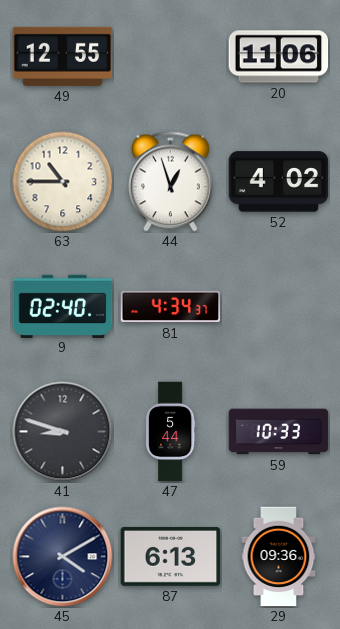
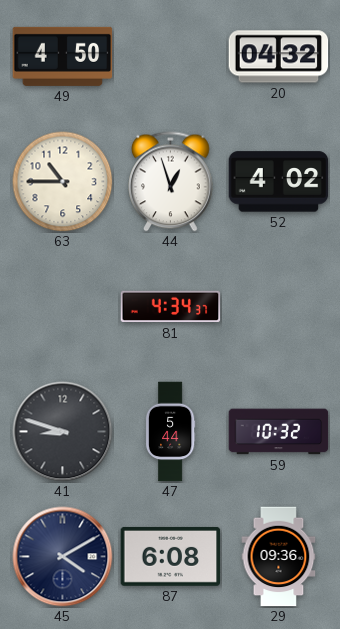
49: 12:55 -> 4:50 (63, 56)
20: 11:06 -> 04:32 (279, 57)
9: 02:40 -> none (63, 306)
59: 10:33 -> 10:32 (279, 432)
87: 6:13 -> 6:08 (171, 556)
